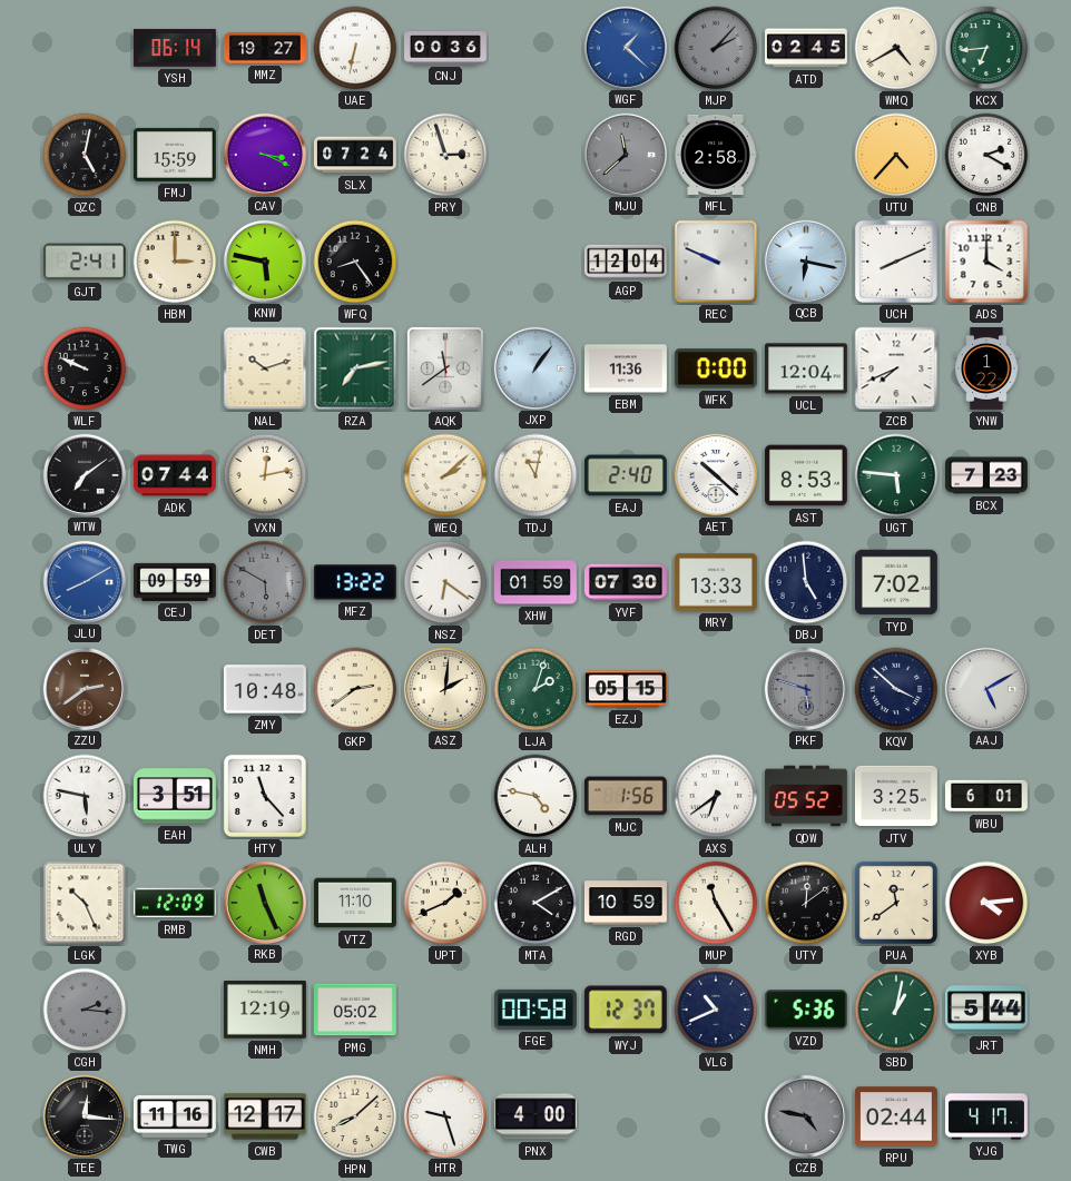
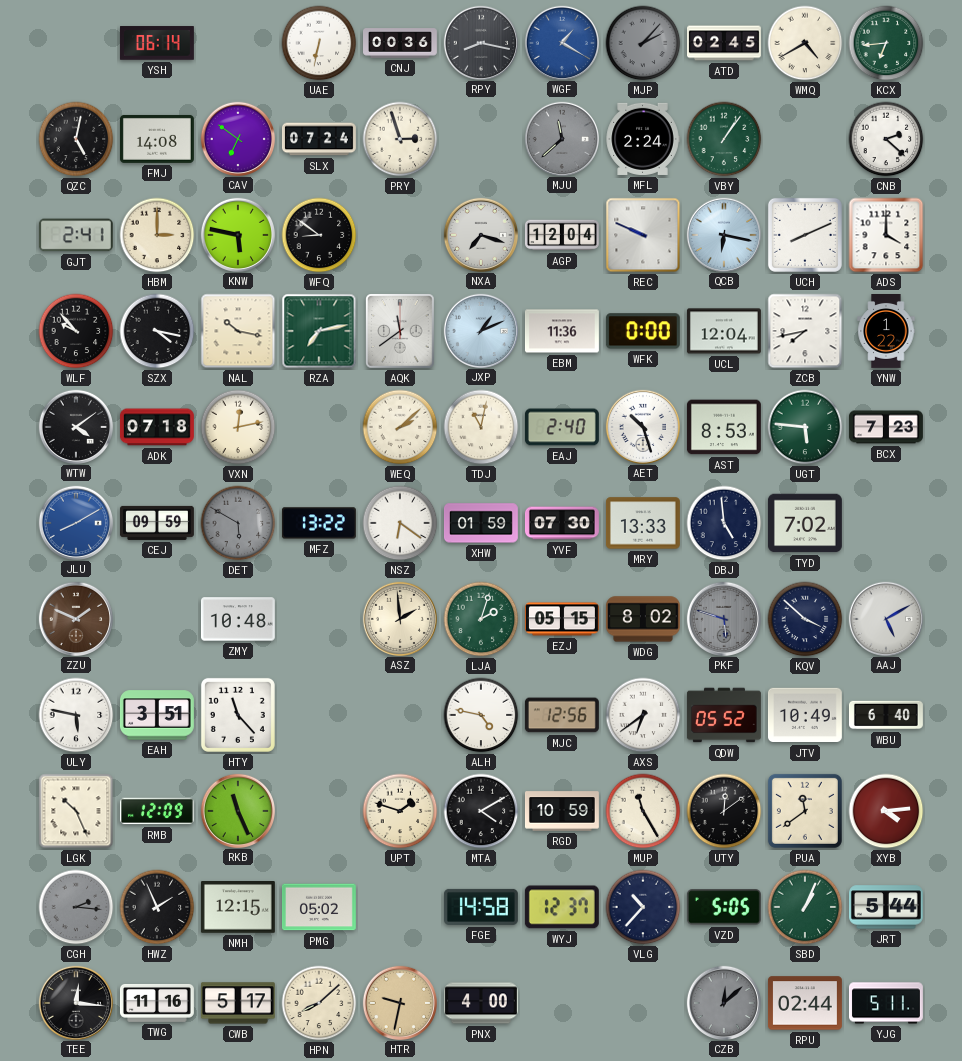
MMZ: 19:27 -> none (265, 48)
RPY: none -> 8:17 (480, 42)
WGF: 1:22 -> 1:20 (561, 42)
FMJ: 15:59 -> 14:08 (157, 139)
CAV: 3:19 -> 6:51 (237, 138)
MFL: 2:58 -> 2:24 (643, 139)
VBY: none -> 1:06 (724, 139)
UTU: 4:37 -> none (896, 155)
CNB: 2:20 -> 2:22 (886, 139)
WFQ: 8:24 -> 8:51 (319, 235)
NXA: none -> 7:18 (480, 234)
WLF: 9:49 -> 9:53 (76, 331)
SZX: none -> 4:17 (157, 331)
NAL: 10:12 -> 10:17 (238, 331)
JXP: 1:06 -> 1:11 (480, 330)
ZCB: 7:41 -> 7:43 (805, 331)
WTW: 7:09 -> 4:09 (75, 426)
ADK: 07:44 -> 07:18 (157, 427)
AET: 10:22 -> 10:27 (642, 426)
ZZU: 2:39 -> 1:49 (75, 618)
GKP: 2:39 -> none (355, 689)
ASZ: 2:01 -> 1:59 (399, 618)
WDG: none -> 8:02 (643, 619)
MJC: 1:56 -> 12:56 (562, 715)
JTV: 3:25 -> 10:49 (805, 715)
WBU: 6:01 -> 6:40 (886, 715)
VTZ: 11:10 -> none (355, 903)
UPT: 1:41 -> 1:48 (400, 811)
HWZ: none -> 1:56 (157, 907)
NMH: 12:19 -> 12:15 (238, 908)
FGE: 00:58 -> 14:58 (481, 907)
VLG: 10:41 -> 10:37 (643, 907)
VZD: 5:36 -> 5:05 (724, 907)
SBD: 1:02 -> 1:04 (805, 907)
CWB: 12:17 -> 5:17 (238, 1003)
HTR: 9:27 -> 9:32 (399, 1002)
HTR dial: white -> champagne (399, 1002)
CZB: 4:47 -> 12:08 (723, 1002)
YJG: 4:17 -> 5:11 (886, 1003)
